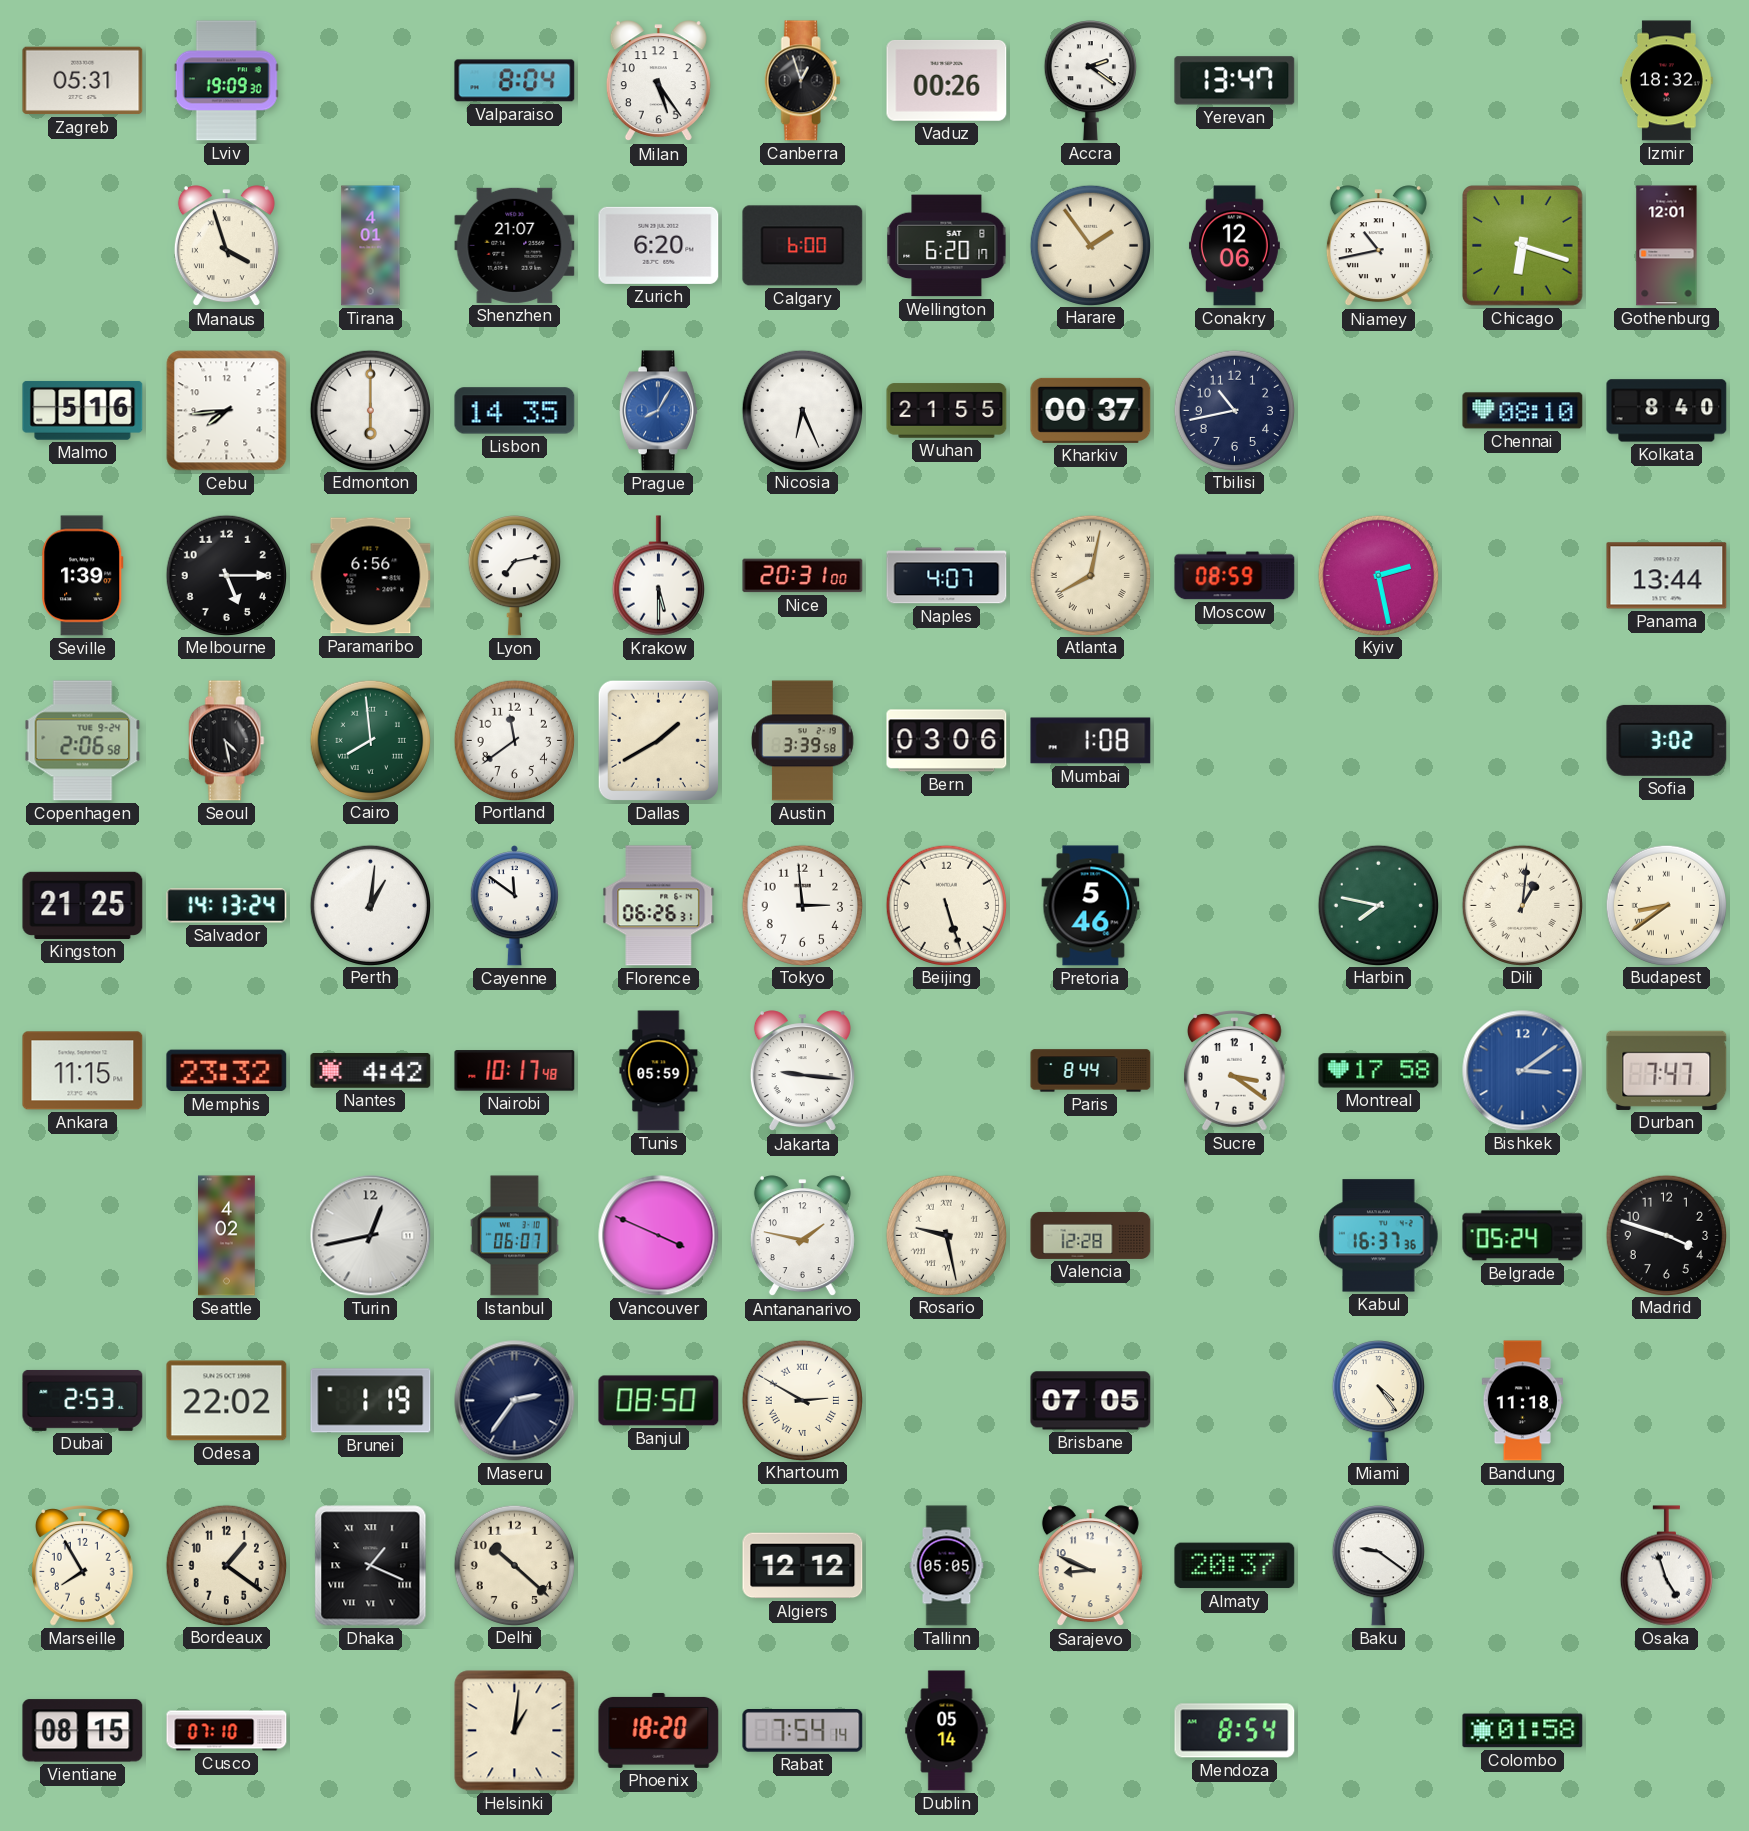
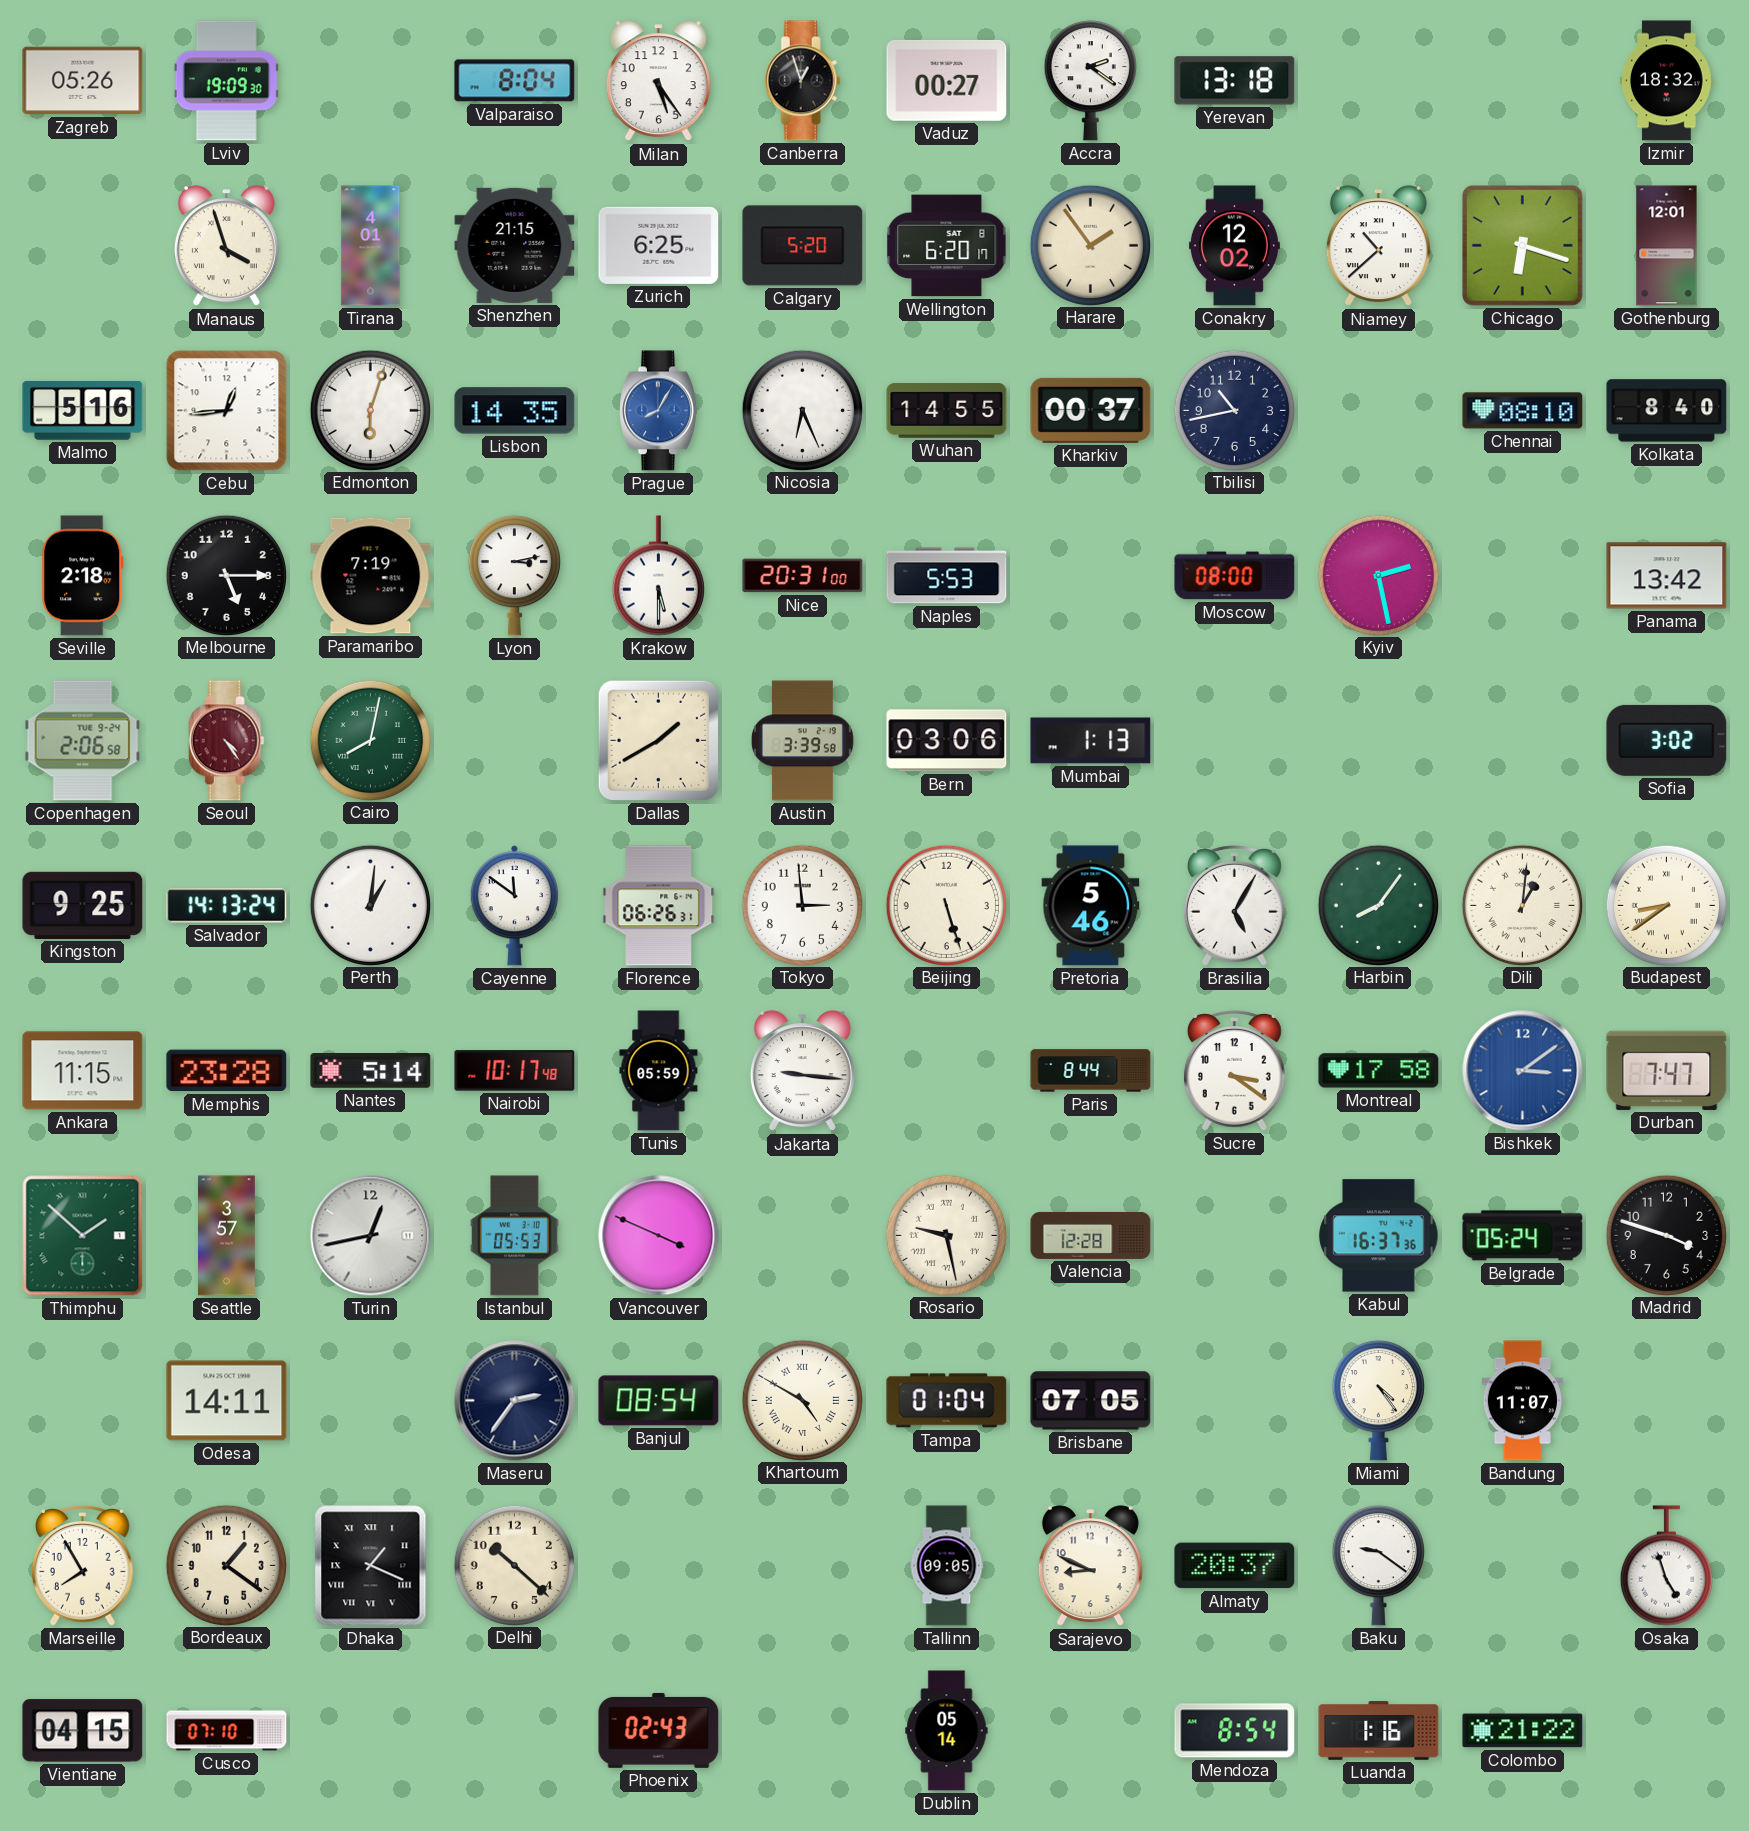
Zagreb: 05:31 -> 05:26 (83, 81)
Vaduz: 00:26 -> 00:27 (947, 80)
Yerevan: 13:47 -> 13:18 (1235, 81)
Shenzhen: 21:07 -> 21:15 (515, 245)
Zurich: 6:20 -> 6:25 (659, 245)
Calgary: 6:00 -> 5:20 (803, 246)
Conakry: 12:06 -> 12:02 (1234, 246)
Niamey: 10:43 -> 10:38 (1378, 246)
Cebu: 7:44 -> 12:44 (227, 411)
Edmonton: 6:00 -> 6:03 (370, 410)
Wuhan: 21:55 -> 14:55 (947, 411)
Seville: 1:39 -> 2:18 (83, 576)
Paramaribo: 6:56 -> 7:19 (371, 576)
Lyon: 7:13 -> 3:13 (514, 576)
Naples: 4:07 -> 5:53 (947, 576)
Atlanta: 8:02 -> none (1090, 575)
Moscow: 08:59 -> 08:00 (1235, 576)
Panama: 13:44 -> 13:42 (1667, 576)
Seoul: 4:28 -> 4:24 (226, 741)
Seoul dial: black -> burgundy (226, 741)
Cairo: 7:59 -> 8:02 (370, 740)
Portland: 11:39 -> none (514, 740)
Mumbai: 1:08 -> 1:13 (1091, 741)
Kingston: 21:25 -> 9:25 (83, 905)
Brasilia: none -> 5:05 (1235, 906)
Harbin: 7:47 -> 8:06 (1378, 905)
Memphis: 23:32 -> 23:28 (227, 1071)
Nantes: 4:42 -> 5:14 (371, 1071)
Thimphu: none -> 1:52 (83, 1236)
Seattle: 4:02 -> 3:57 (227, 1236)
Istanbul: 06:07 -> 05:53 (515, 1236)
Antananarivo: 1:47 -> none (802, 1236)
Dubai: 2:53 -> none (83, 1400)
Odesa: 22:02 -> 14:11 (227, 1401)
Brunei: 1:19 -> none (371, 1401)
Banjul: 08:50 -> 08:54 (659, 1401)
Khartoum: 2:50 -> 4:50 (802, 1400)
Tampa: none -> 01:04 (947, 1401)
Bandung: 11:18 -> 11:07 (1522, 1401)
Algiers: 12:12 -> none (803, 1566)
Tallinn: 05:05 -> 09:05 (947, 1566)
Vientiane: 08:15 -> 04:15 (83, 1731)
Helsinki: 1:01 -> none (515, 1731)
Phoenix: 18:20 -> 02:43 (659, 1730)
Rabat: 7:54 -> none (803, 1731)
Luanda: none -> 1:16 (1379, 1731)
Colombo: 01:58 -> 21:22 (1523, 1731)
